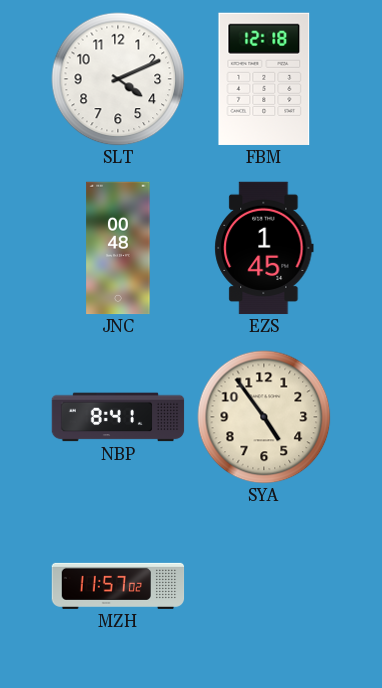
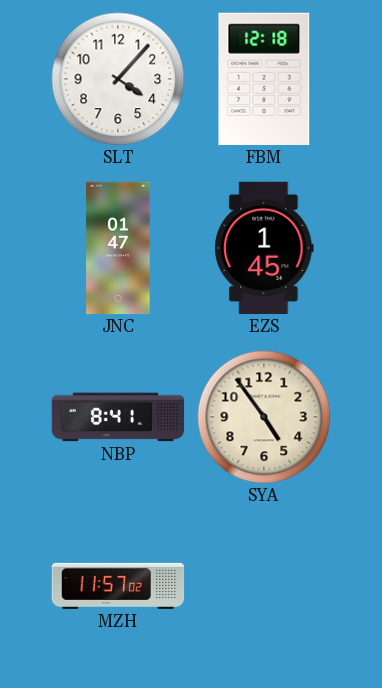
SLT: 4:11 -> 4:07 (118, 79)
JNC: 00:48 -> 01:47 (118, 248)
